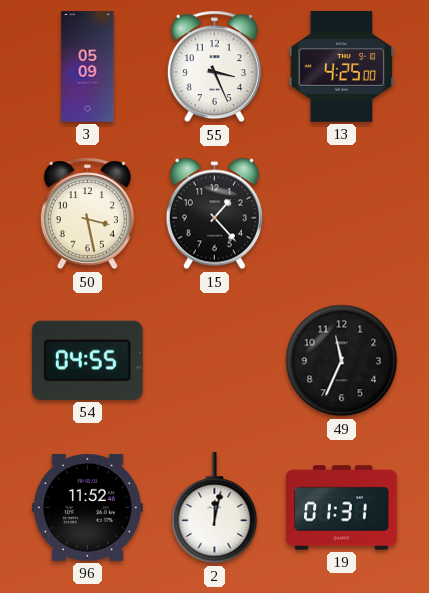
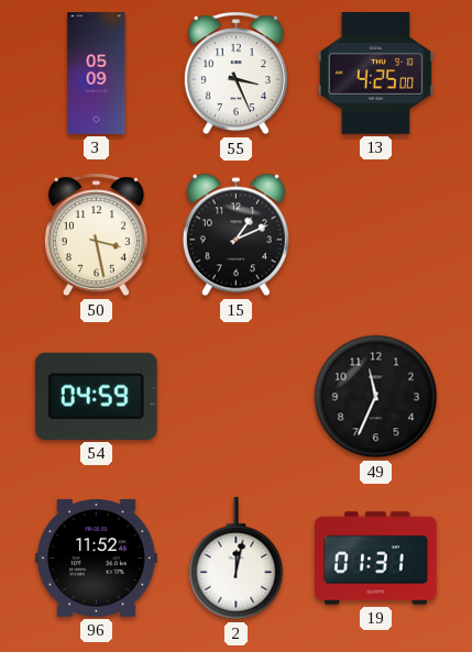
15: 1:23 -> 1:11 (235, 235)
54: 04:55 -> 04:59 (96, 396)
